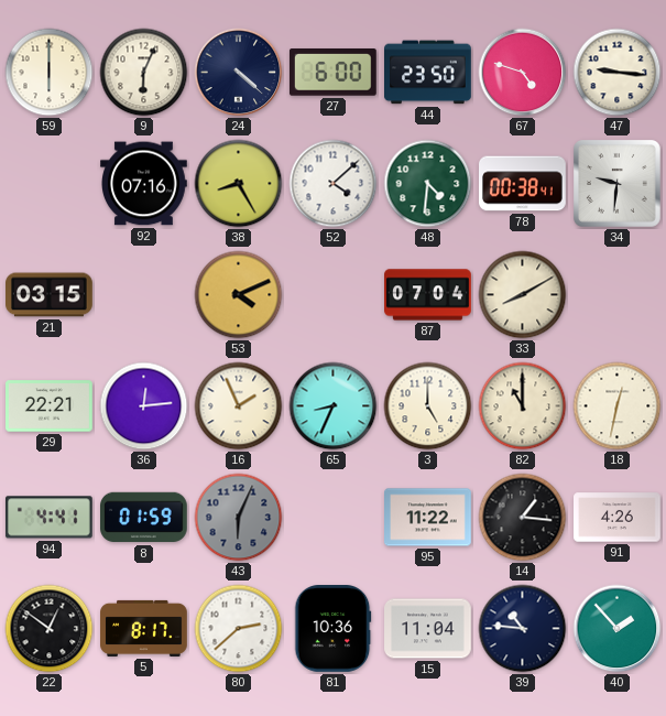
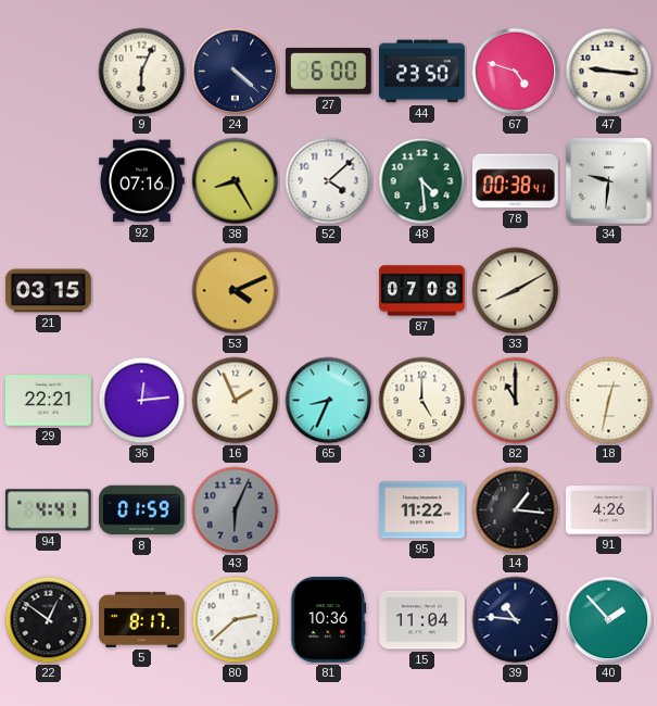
59: 6:00 -> none (50, 73)
48: 4:31 -> 4:29 (422, 181)
87: 07:04 -> 07:08 (422, 291)
